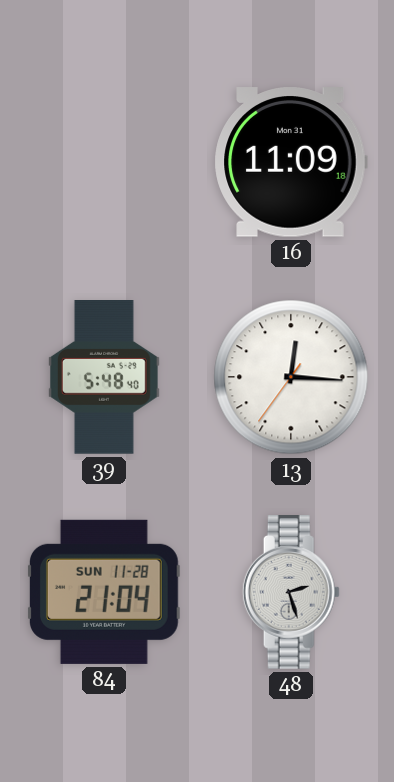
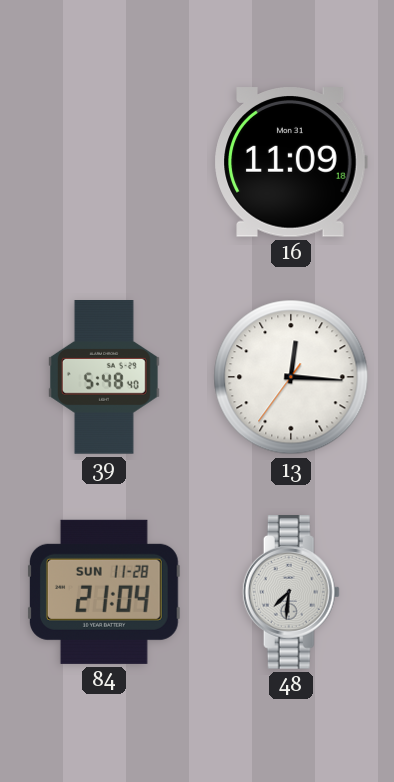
48: 2:27 -> 7:31 (291, 593)
